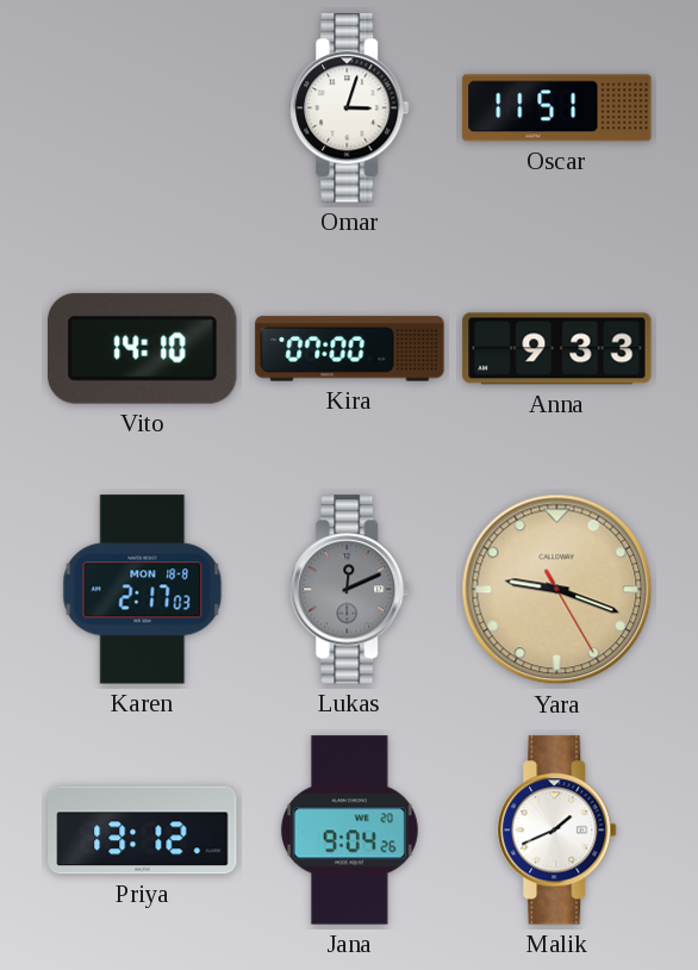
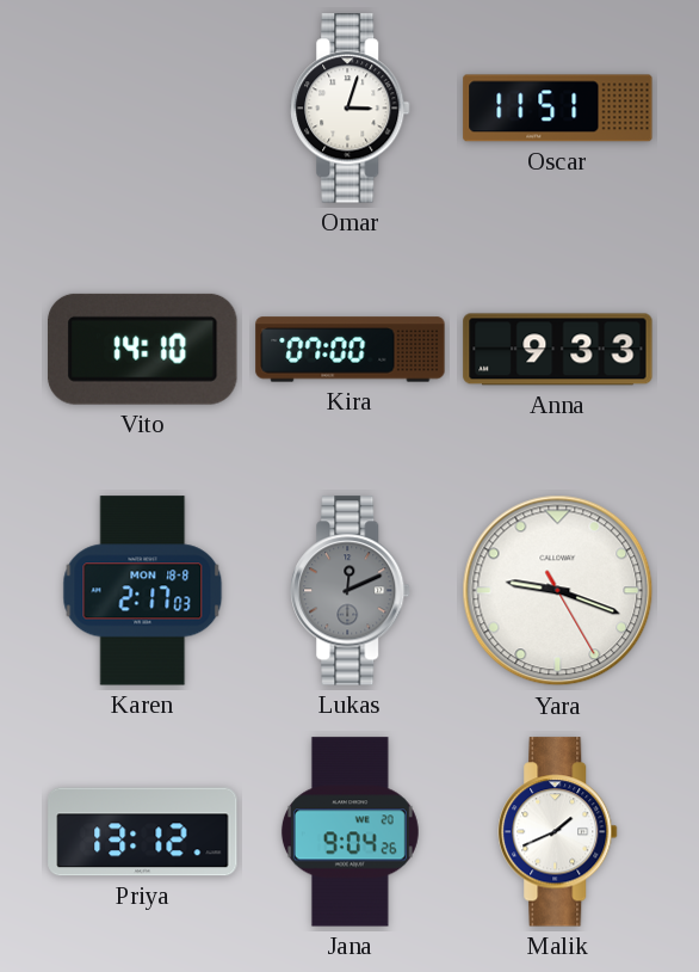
Yara dial: champagne -> white (558, 591)
